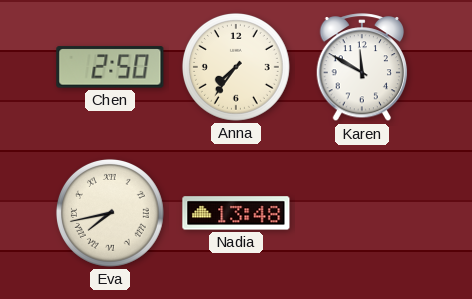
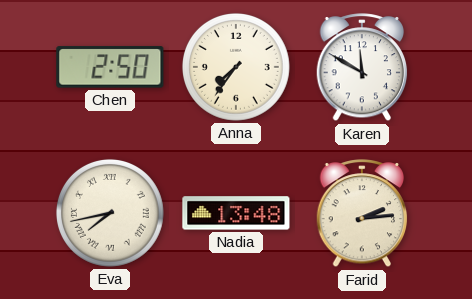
Farid: none -> 2:14 (362, 214)
